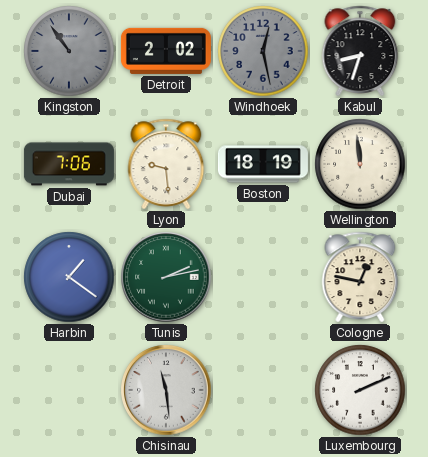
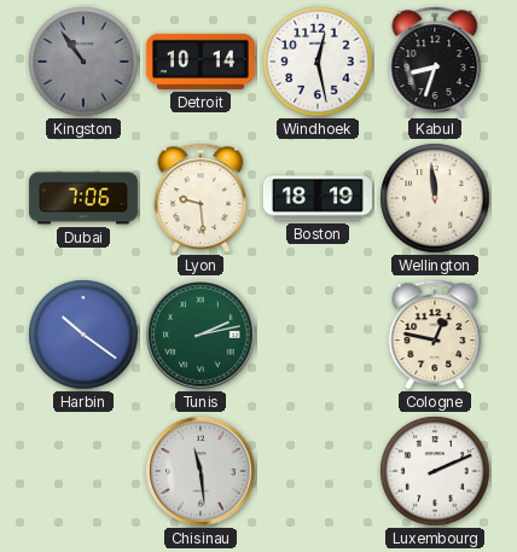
Detroit: 2:02 -> 10:14 (201, 62)
Windhoek dial: grey -> white (318, 62)
Harbin: 1:21 -> 10:21 (83, 335)
